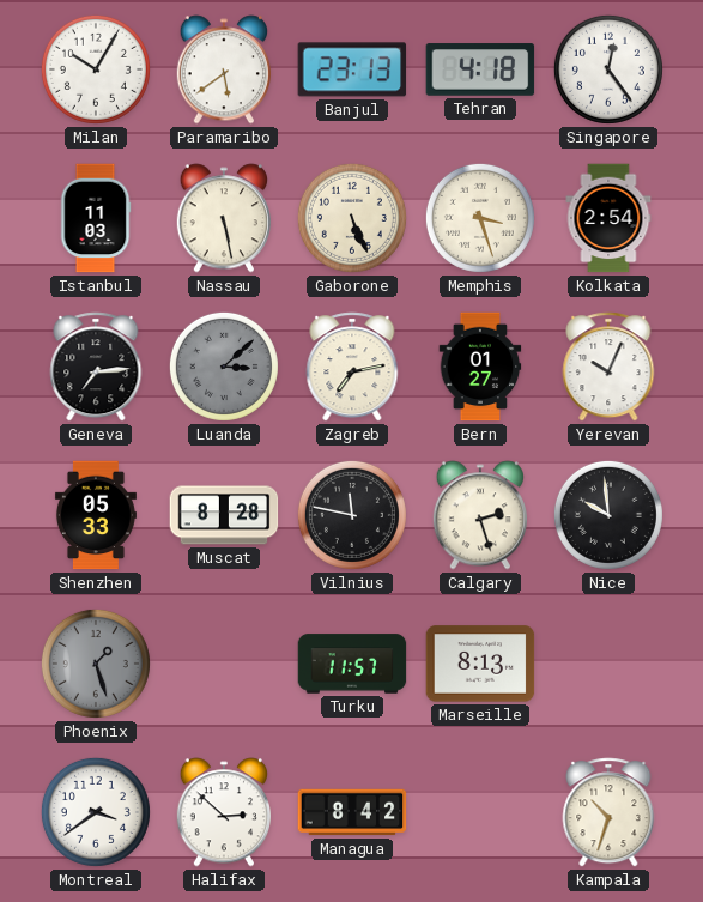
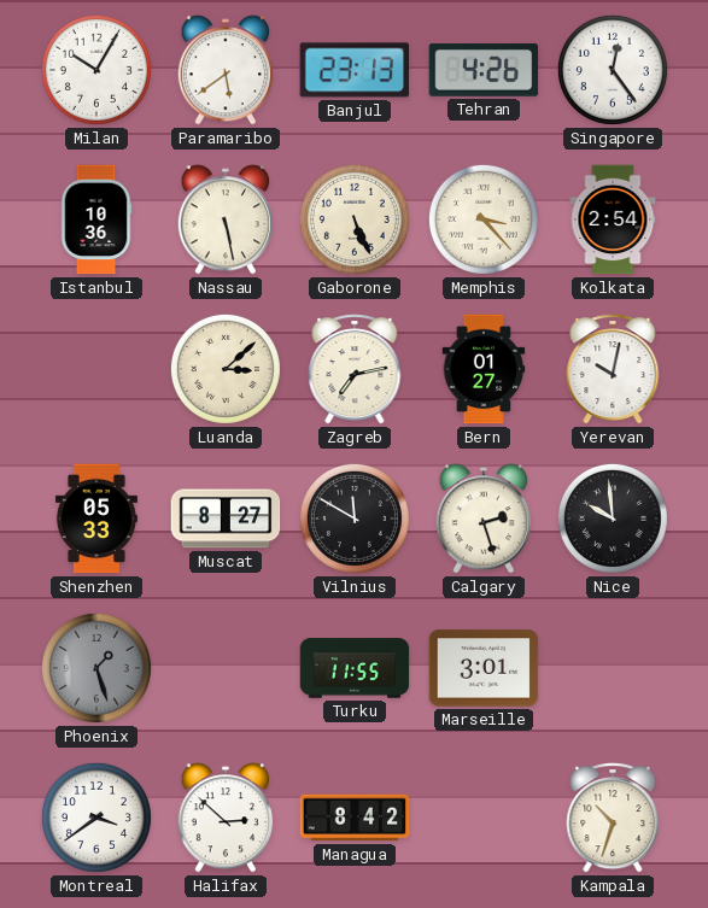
Tehran: 4:18 -> 4:26 (484, 70)
Istanbul: 11:03 -> 10:36 (96, 219)
Memphis: 3:27 -> 3:23 (484, 219)
Geneva: 7:14 -> none (96, 367)
Luanda dial: grey -> cream (226, 369)
Yerevan: 10:04 -> 10:02 (613, 369)
Muscat: 8:28 -> 8:27 (226, 519)
Vilnius: 11:47 -> 11:50 (355, 519)
Turku: 11:57 -> 11:55 (355, 668)
Marseille: 8:13 -> 3:01 (484, 668)
